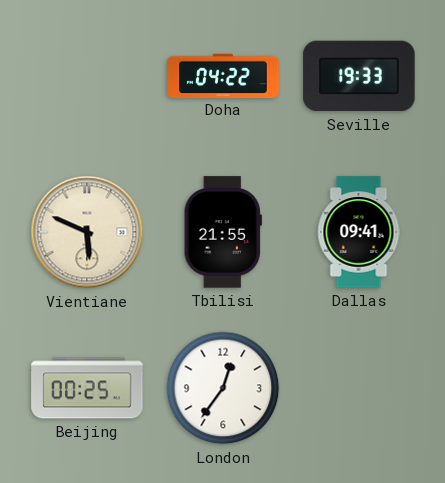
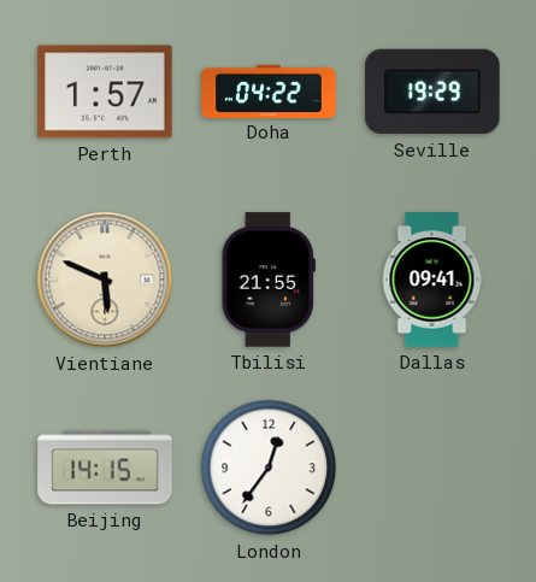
Perth: none -> 1:57 (105, 92)
Seville: 19:33 -> 19:29 (432, 92)
Beijing: 00:25 -> 14:15 (105, 468)
